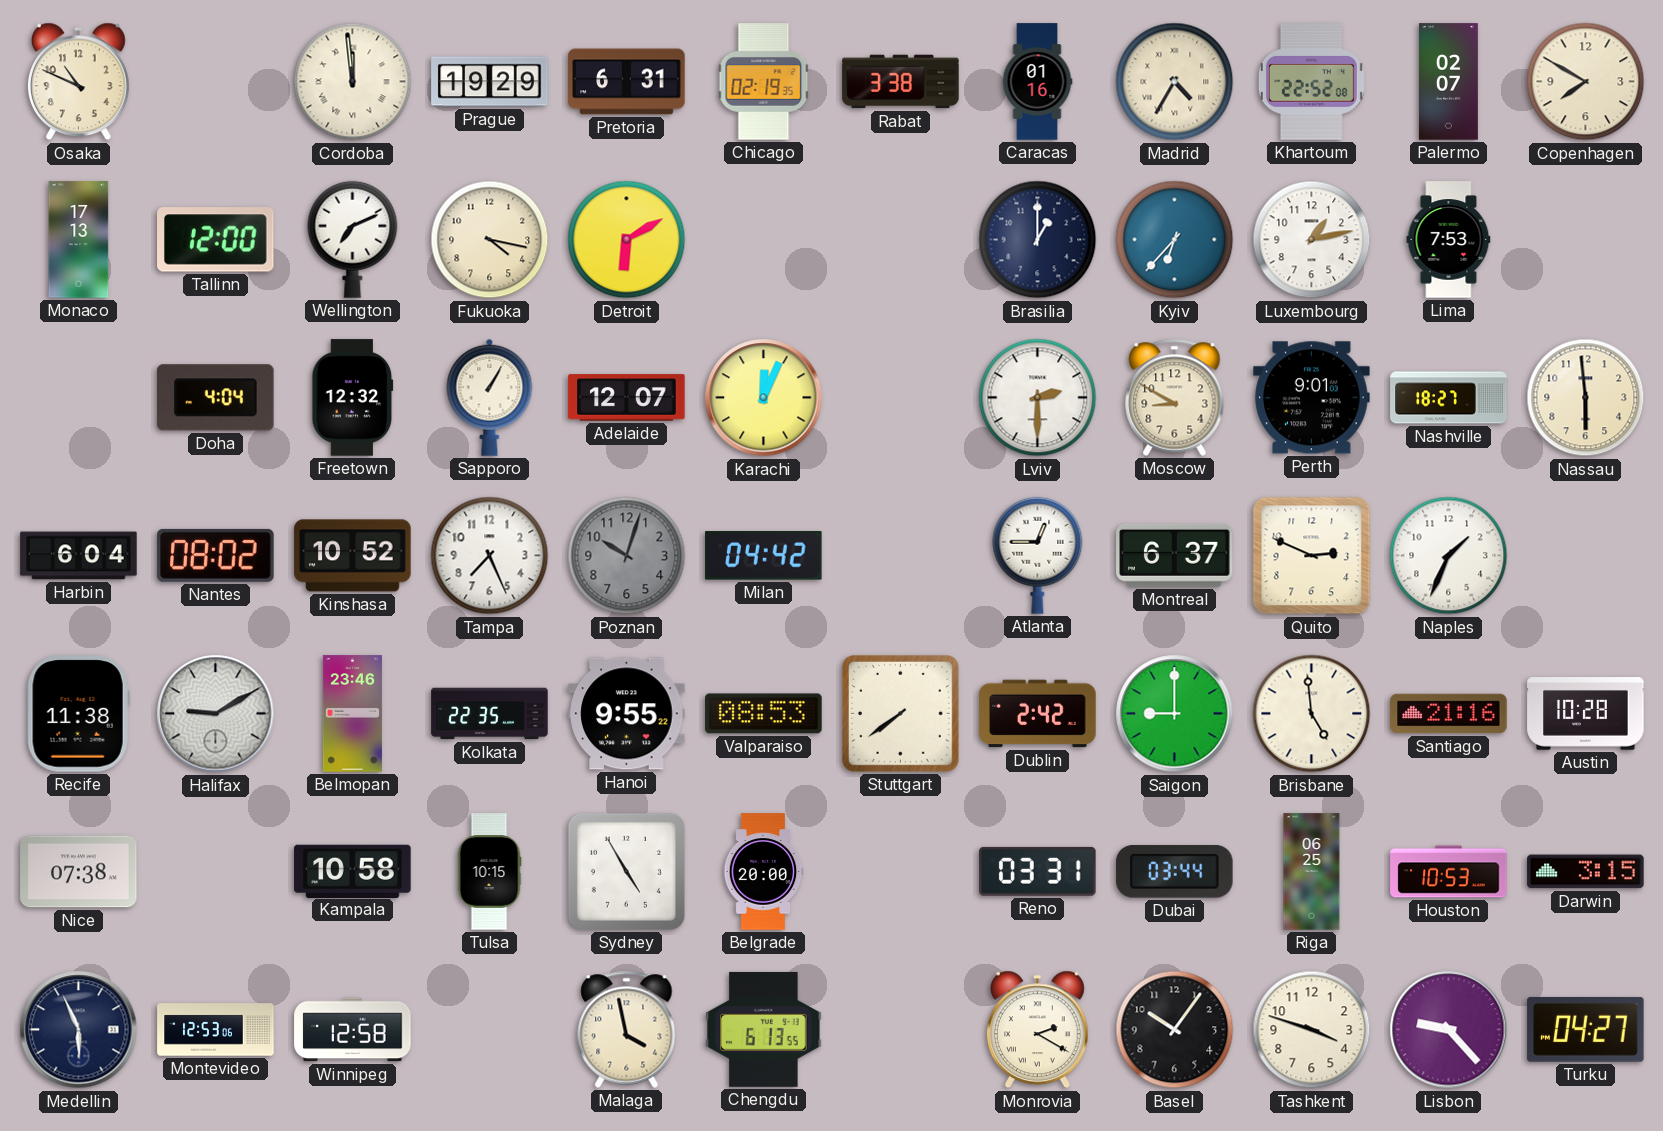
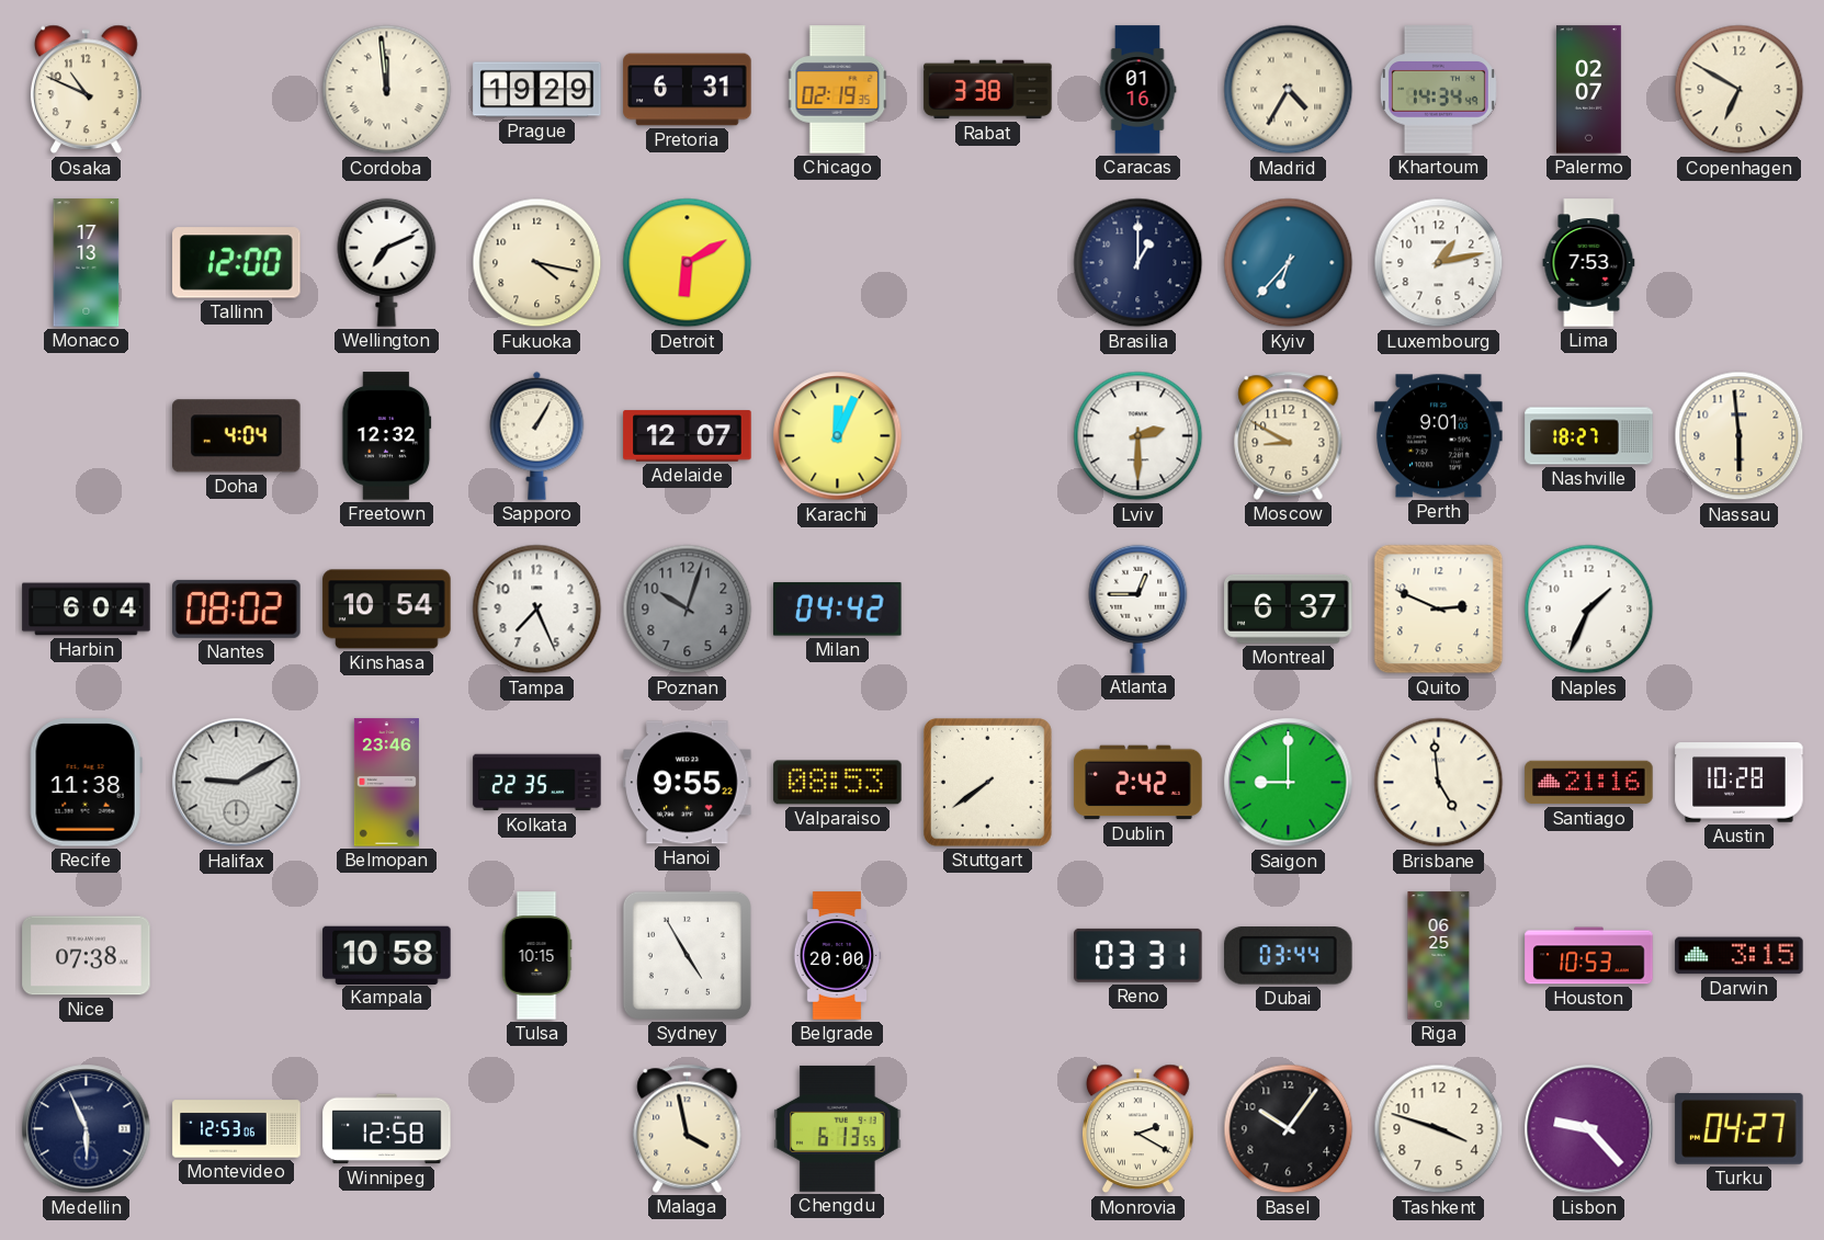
Khartoum: 22:52 -> 14:34 (1438, 90)
Copenhagen: 7:50 -> 6:50 (1740, 90)
Kinshasa: 10:52 -> 10:54 (387, 610)
